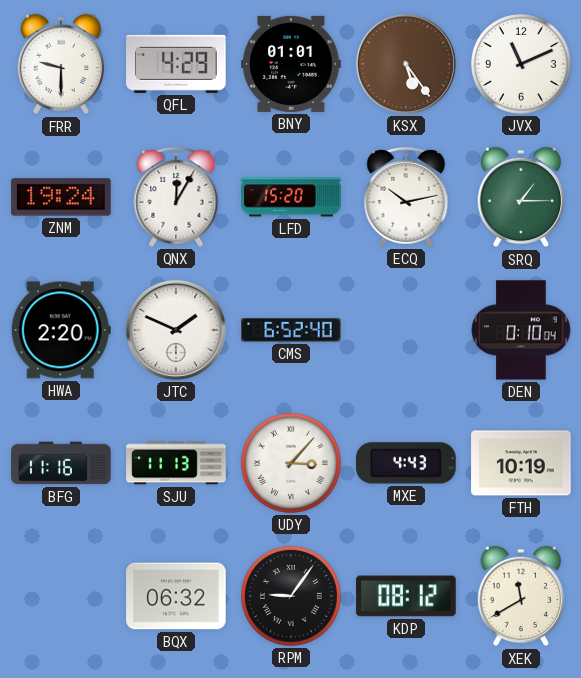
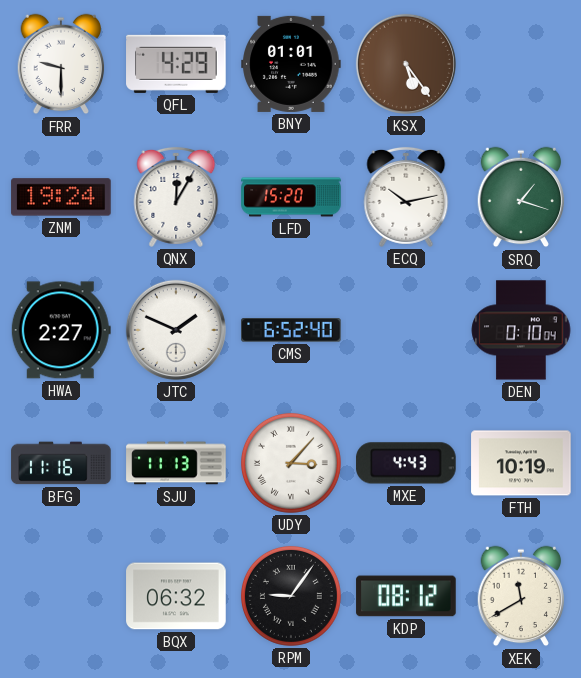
JVX: 11:11 -> none (521, 64)
SRQ: 1:15 -> 1:18 (521, 197)
HWA: 2:20 -> 2:27 (61, 330)
